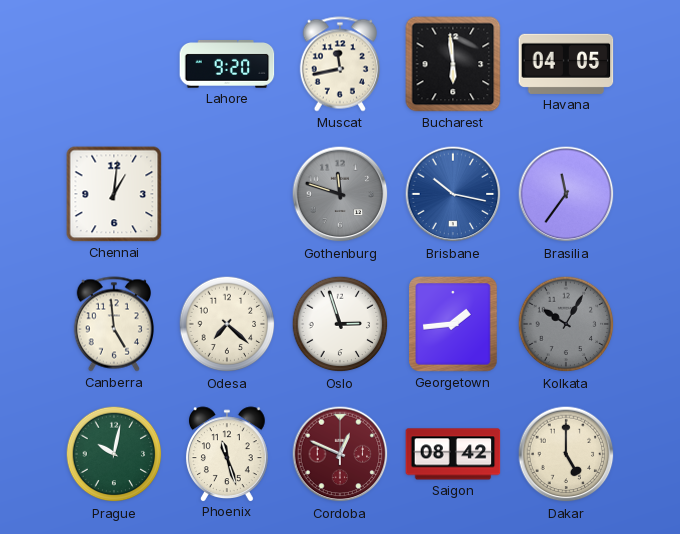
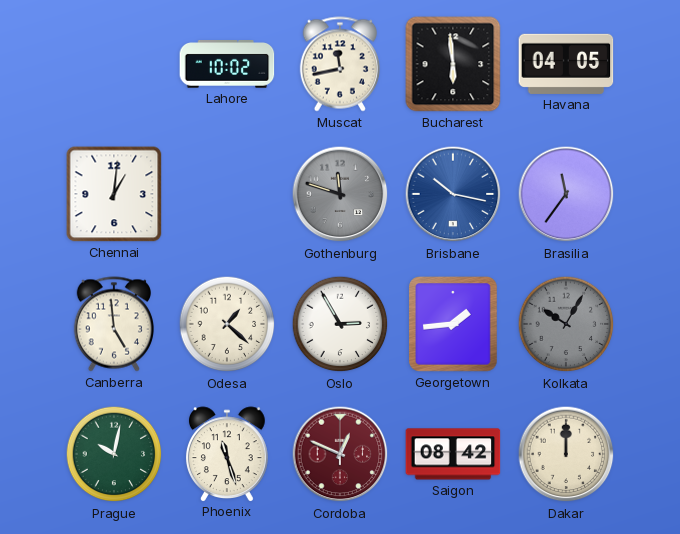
Lahore: 9:20 -> 10:02 (227, 64)
Odesa: 7:22 -> 1:22 (227, 324)
Oslo: 2:57 -> 2:55 (340, 324)
Dakar: 5:00 -> 12:00 (566, 454)
